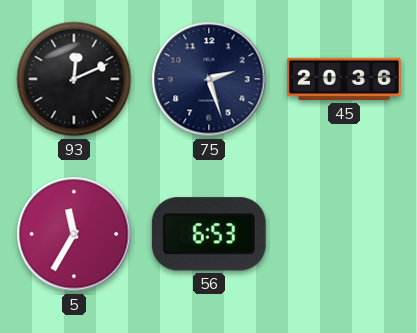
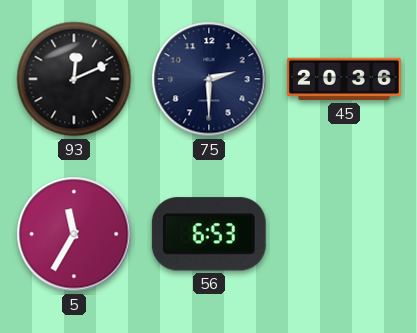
75: 2:27 -> 2:30 (209, 79)
